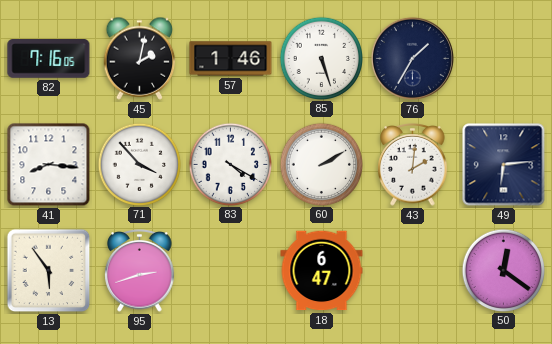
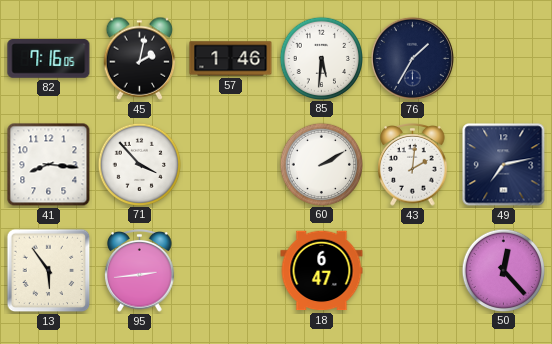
85: 5:27 -> 5:31 (321, 58)
83: 4:20 -> none (230, 164)
49: 6:14 -> 7:13 (504, 165)
95: 2:42 -> 2:44 (140, 271)
50: 12:21 -> 12:23 (503, 270)
